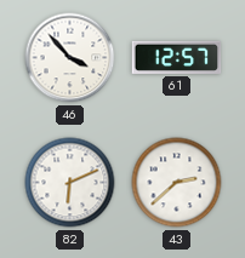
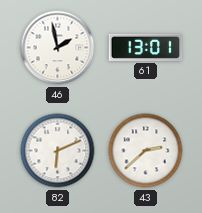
46: 3:53 -> 1:58 (58, 48)
61: 12:57 -> 13:01 (146, 47)
